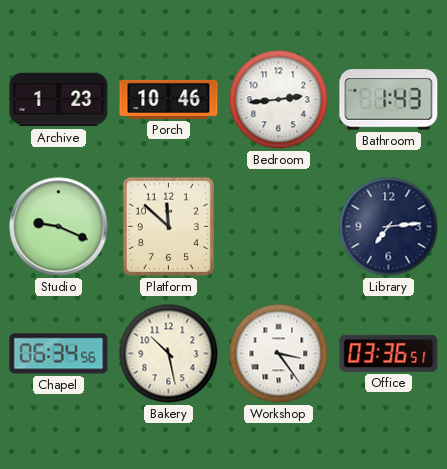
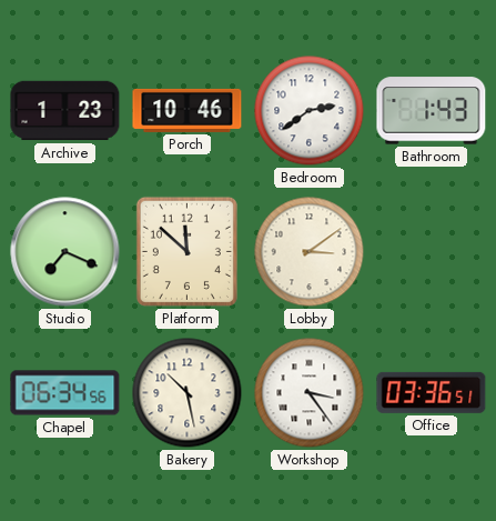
Bedroom: 2:44 -> 2:39 (310, 111)
Studio: 9:19 -> 7:19 (65, 252)
Lobby: none -> 3:09 (310, 252)
Library: 7:14 -> none (389, 227)
